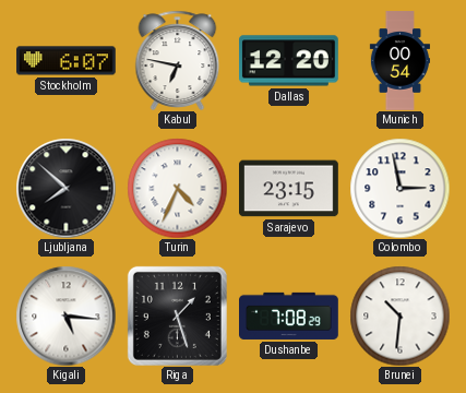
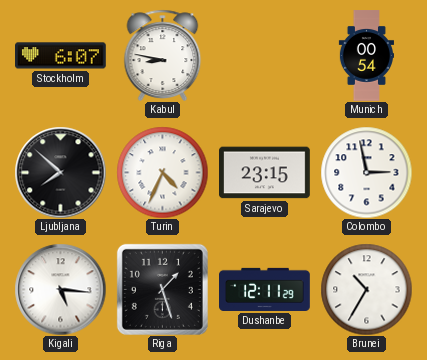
Kabul: 6:47 -> 8:47 (163, 55)
Dallas: 12:20 -> none (289, 61)
Dushanbe: 7:08 -> 12:11 (265, 289)
Brunei: 10:31 -> 10:35 (366, 289)
